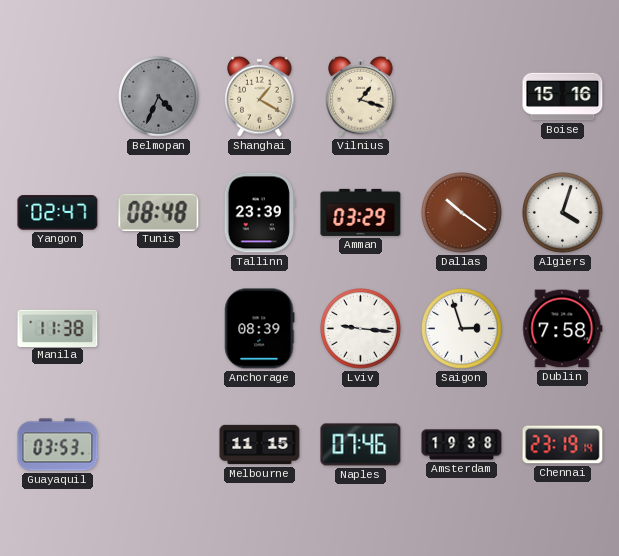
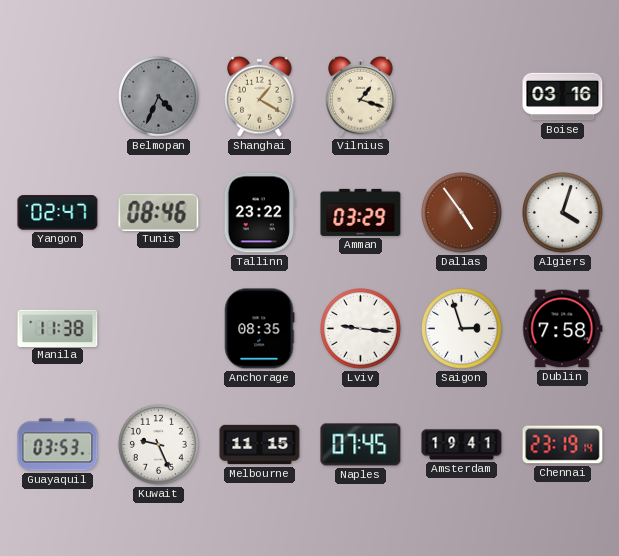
Boise: 15:16 -> 03:16 (563, 97)
Tunis: 08:48 -> 08:46 (159, 212)
Tallinn: 23:39 -> 23:22 (259, 213)
Dallas: 10:21 -> 4:54 (462, 213)
Anchorage: 08:39 -> 08:35 (259, 329)
Kuwait: none -> 9:26 (159, 445)
Naples: 07:46 -> 07:45 (361, 445)
Amsterdam: 19:38 -> 19:41 (462, 445)
